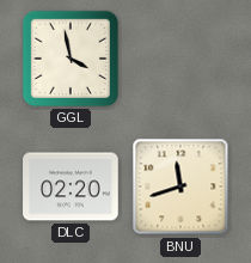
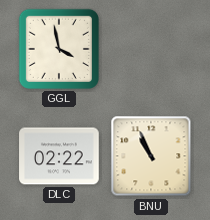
DLC: 02:20 -> 02:22 (59, 156)
BNU: 11:42 -> 10:56 (151, 156)
